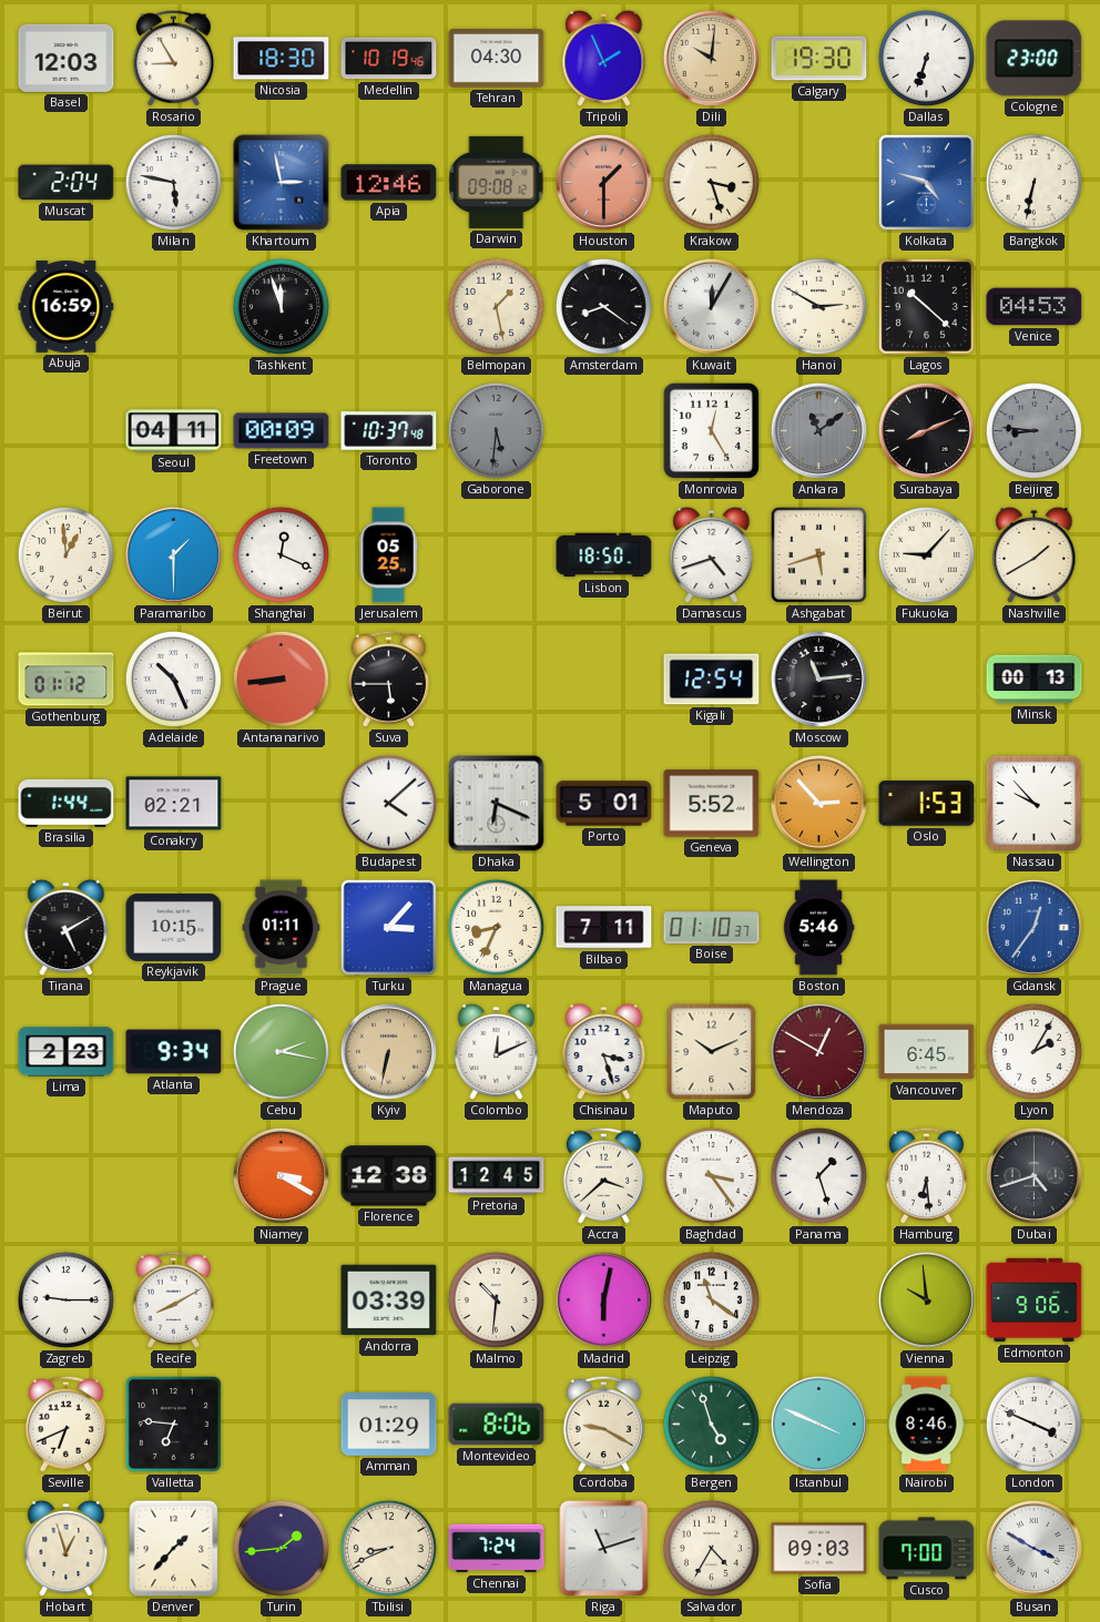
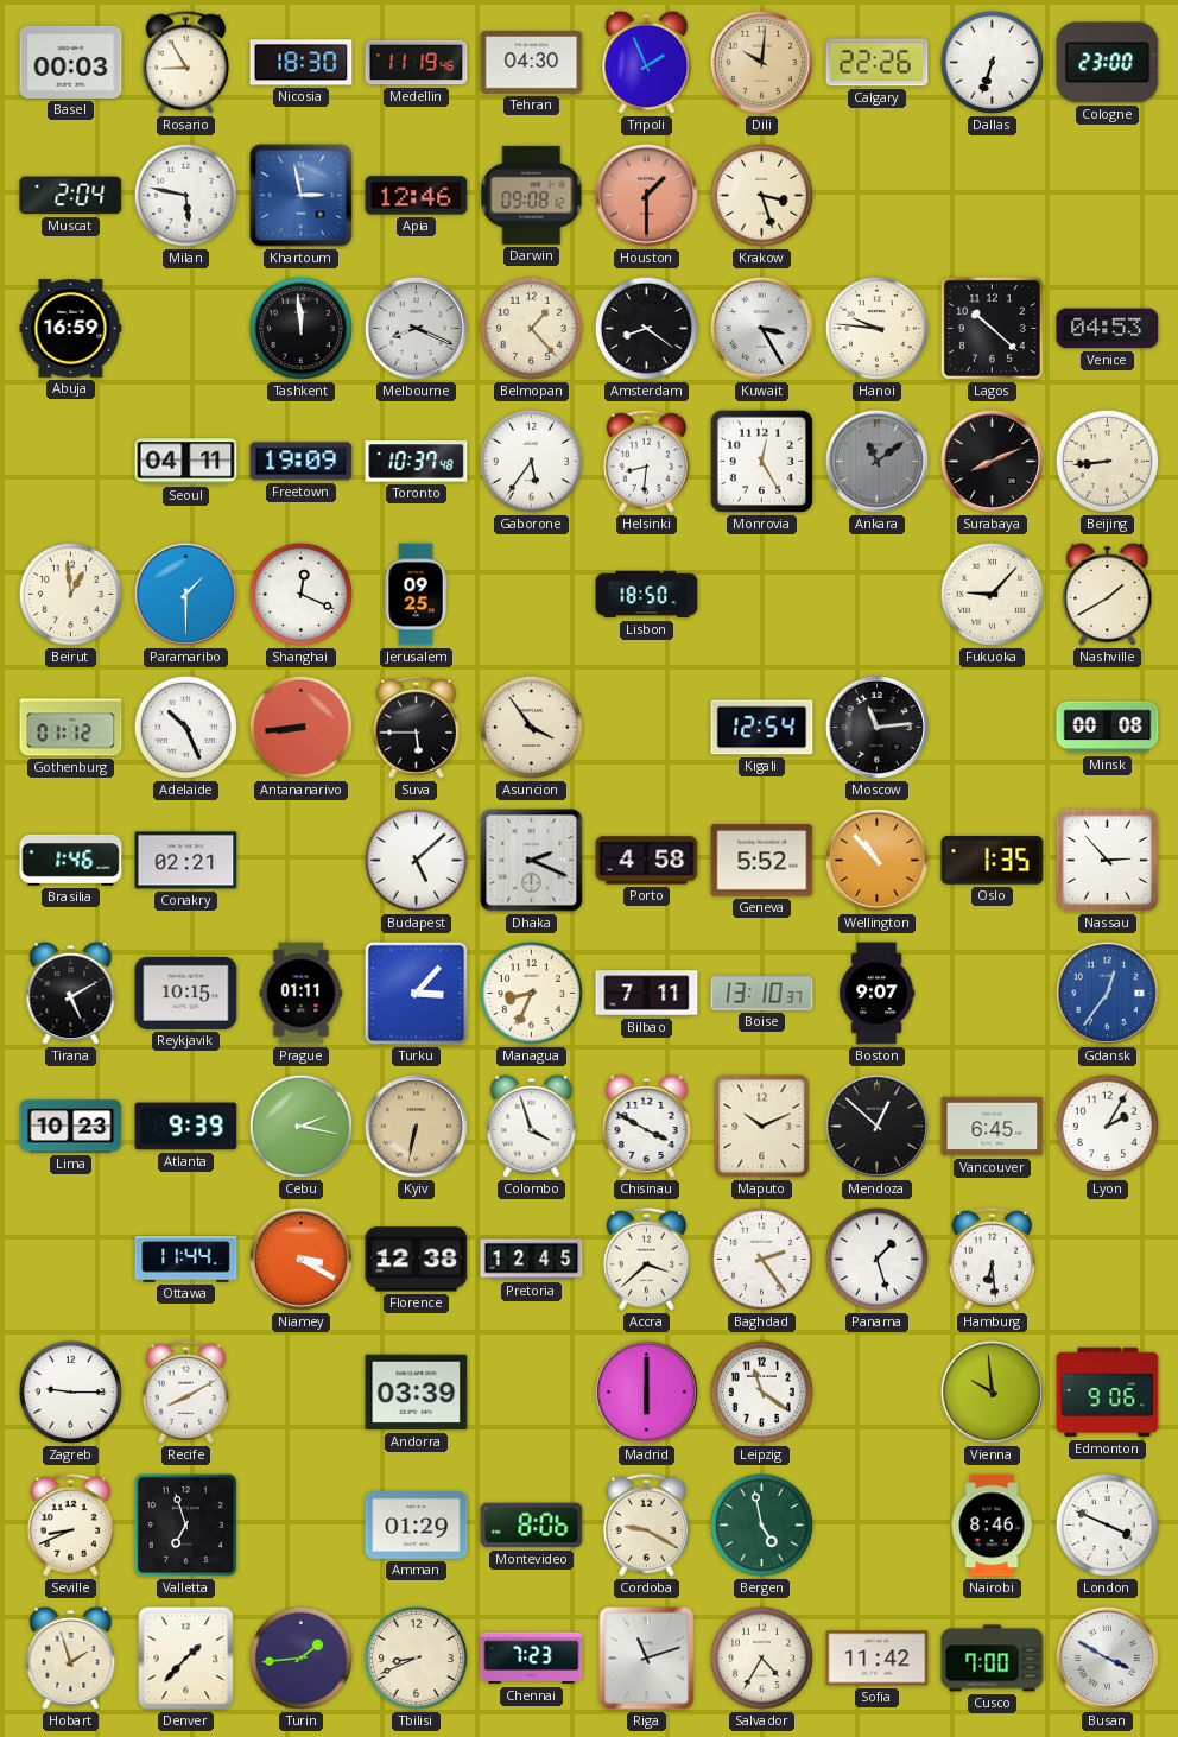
Basel: 12:03 -> 00:03 (71, 62)
Medellin: 10:19 -> 11:19 (417, 63)
Calgary: 19:30 -> 22:26 (878, 63)
Kolkata: 4:48 -> none (927, 183)
Bangkok: 6:32 -> none (1033, 182)
Tashkent: 11:57 -> 11:59 (300, 328)
Melbourne: none -> 8:19 (416, 328)
Belmopan: 1:28 -> 1:23 (531, 328)
Kuwait: 12:05 -> 3:25 (761, 328)
Hanoi: 2:50 -> 9:46 (876, 328)
Freetown: 00:09 -> 19:09 (302, 462)
Gaborone: 5:31 -> 5:36 (531, 461)
Gaborone dial: grey -> white (531, 461)
Helsinki: none -> 8:31 (646, 461)
Beijing: 8:46 -> 8:44 (1107, 461)
Beijing dial: grey -> cream (1107, 461)
Jerusalem: 05:25 -> 09:25 (416, 595)
Damascus: 4:42 -> none (712, 555)
Ashgabat: 5:42 -> none (818, 554)
Asuncion: none -> 3:54 (531, 727)
Minsk: 00:13 -> 00:08 (1108, 728)
Brasilia: 1:44 -> 1:46 (71, 860)
Budapest: 4:08 -> 5:08 (416, 860)
Dhaka: 6:19 -> 2:19 (532, 861)
Porto: 5:01 -> 4:58 (647, 861)
Wellington: 2:53 -> 10:53 (876, 860)
Oslo: 1:53 -> 1:35 (993, 861)
Nassau: 9:53 -> 2:53 (1107, 860)
Boise: 01:10 -> 13:10 (762, 994)
Boston: 5:46 -> 9:07 (876, 994)
Lima: 2:23 -> 10:23 (71, 1127)
Atlanta: 9:34 -> 9:39 (186, 1127)
Colombo: 12:11 -> 3:57 (532, 1127)
Chisinau: 3:27 -> 3:50 (647, 1127)
Mendoza: 12:50 -> 12:52 (876, 1126)
Mendoza dial: burgundy -> black (876, 1126)
Ottawa: none -> 11:44 (186, 1260)
Baghdad: 3:24 -> 2:24 (761, 1259)
Dubai: 4:42 -> none (1033, 1175)
Malmo: 10:31 -> none (496, 1299)
Madrid: 6:02 -> 6:00 (646, 1391)
Seville: 6:41 -> 8:41 (70, 1524)
Valletta: 6:46 -> 6:57 (185, 1524)
Bergen: 4:57 -> 4:58 (761, 1524)
Istanbul: 3:49 -> none (818, 1424)
Hobart: 12:57 -> 1:57 (71, 1659)
Chennai: 7:24 -> 7:23 (532, 1659)
Sofia: 09:03 -> 11:42 (878, 1659)
